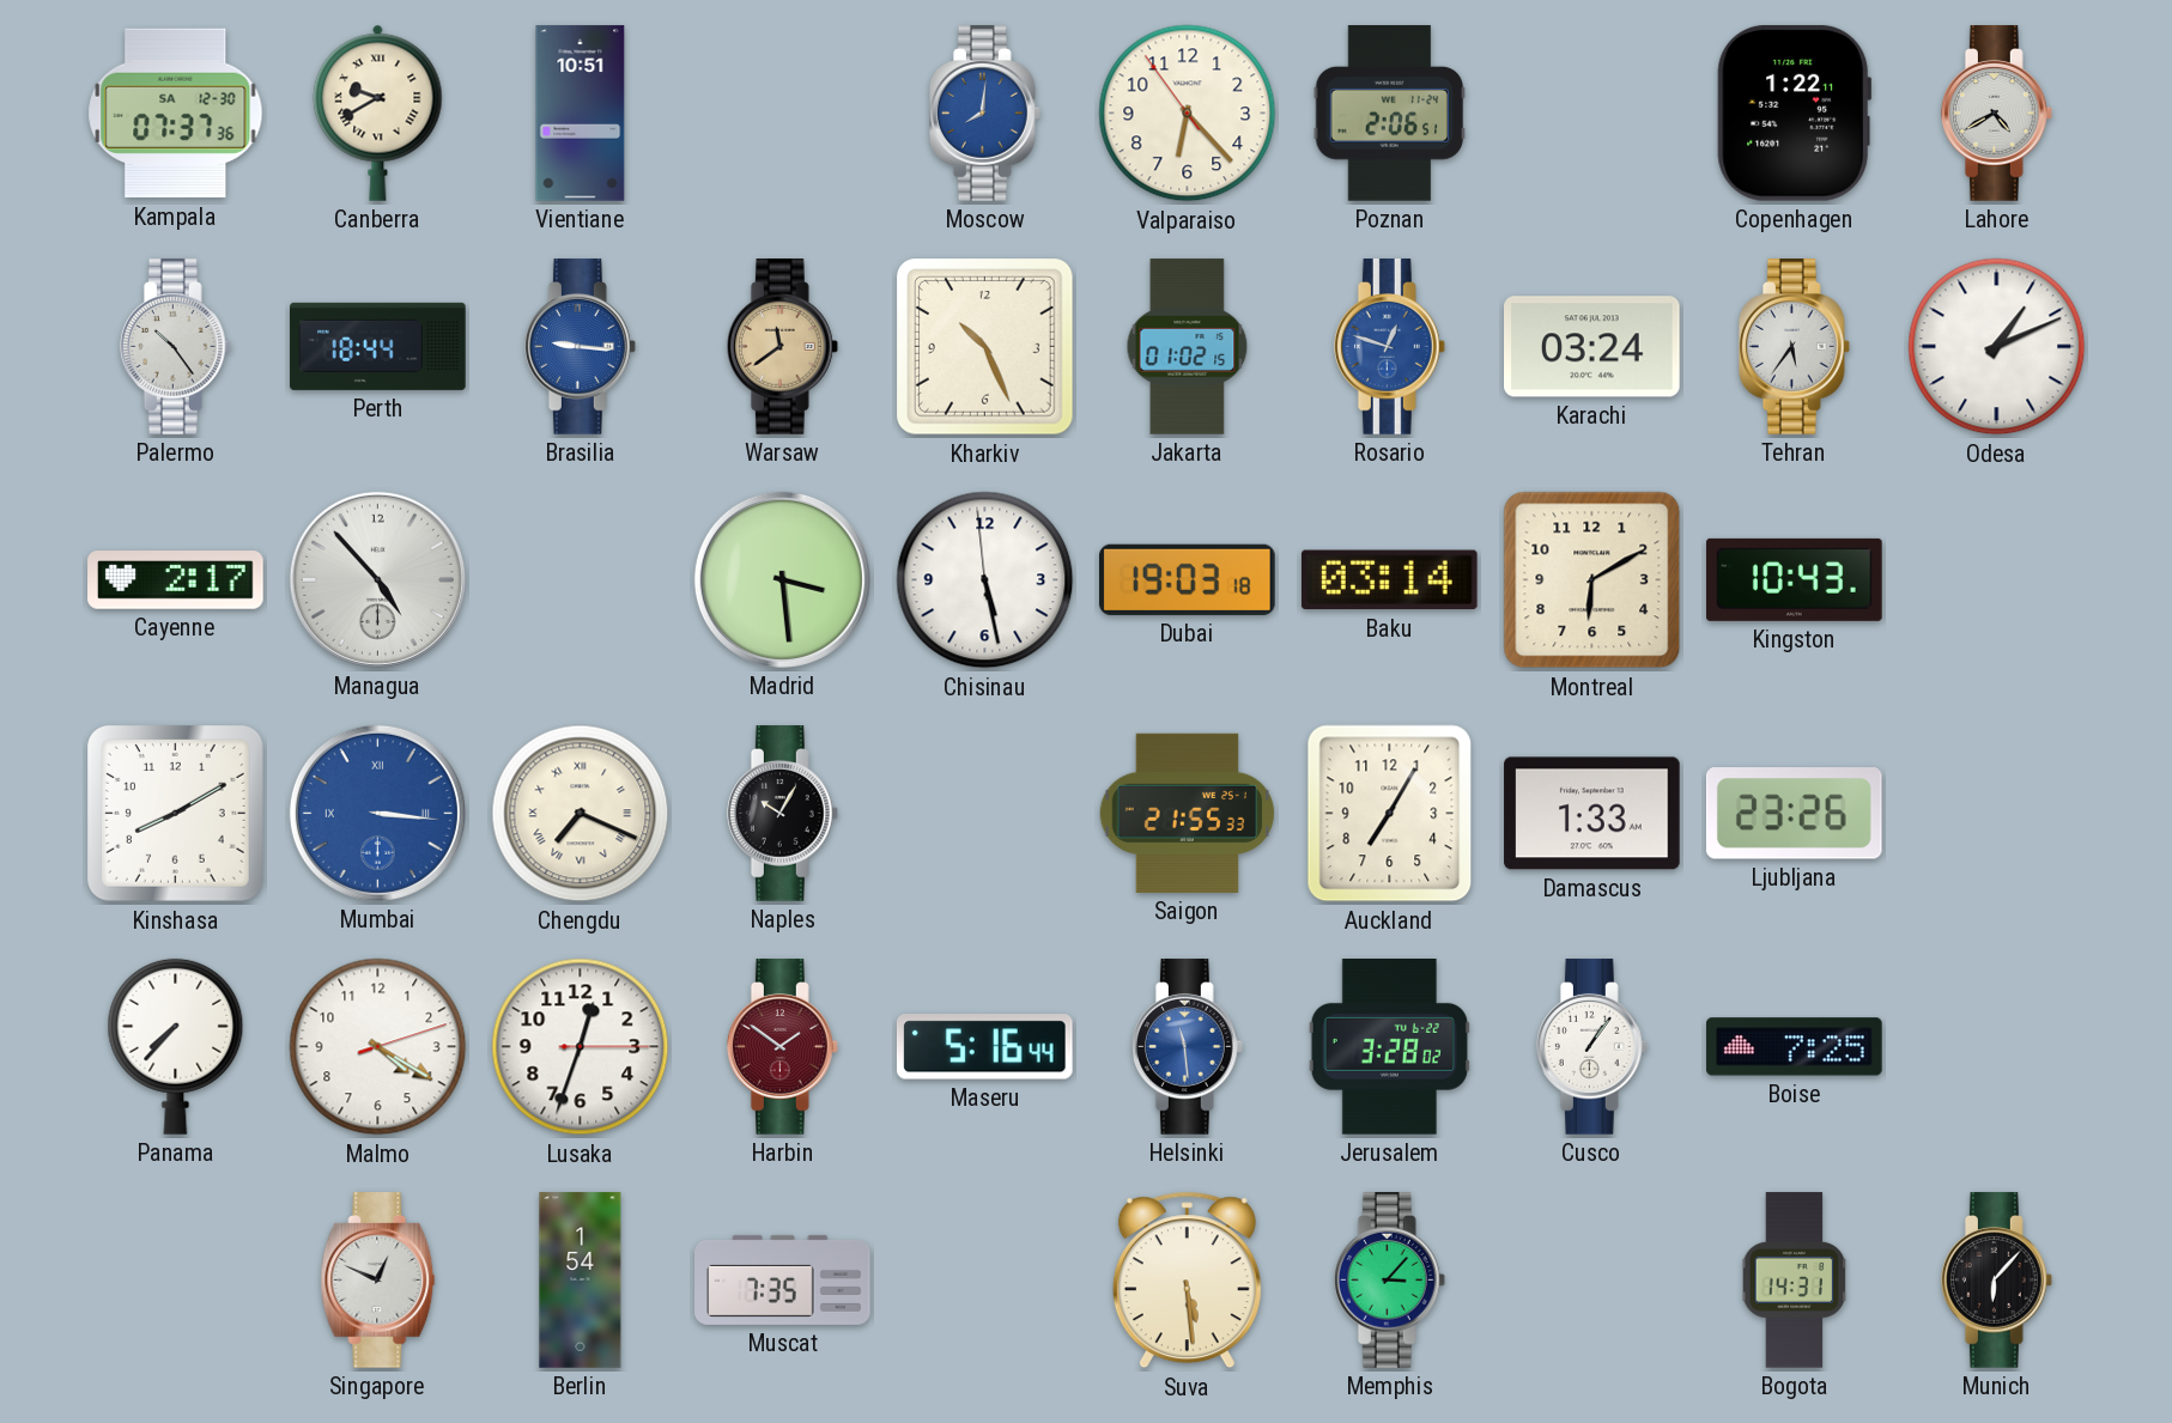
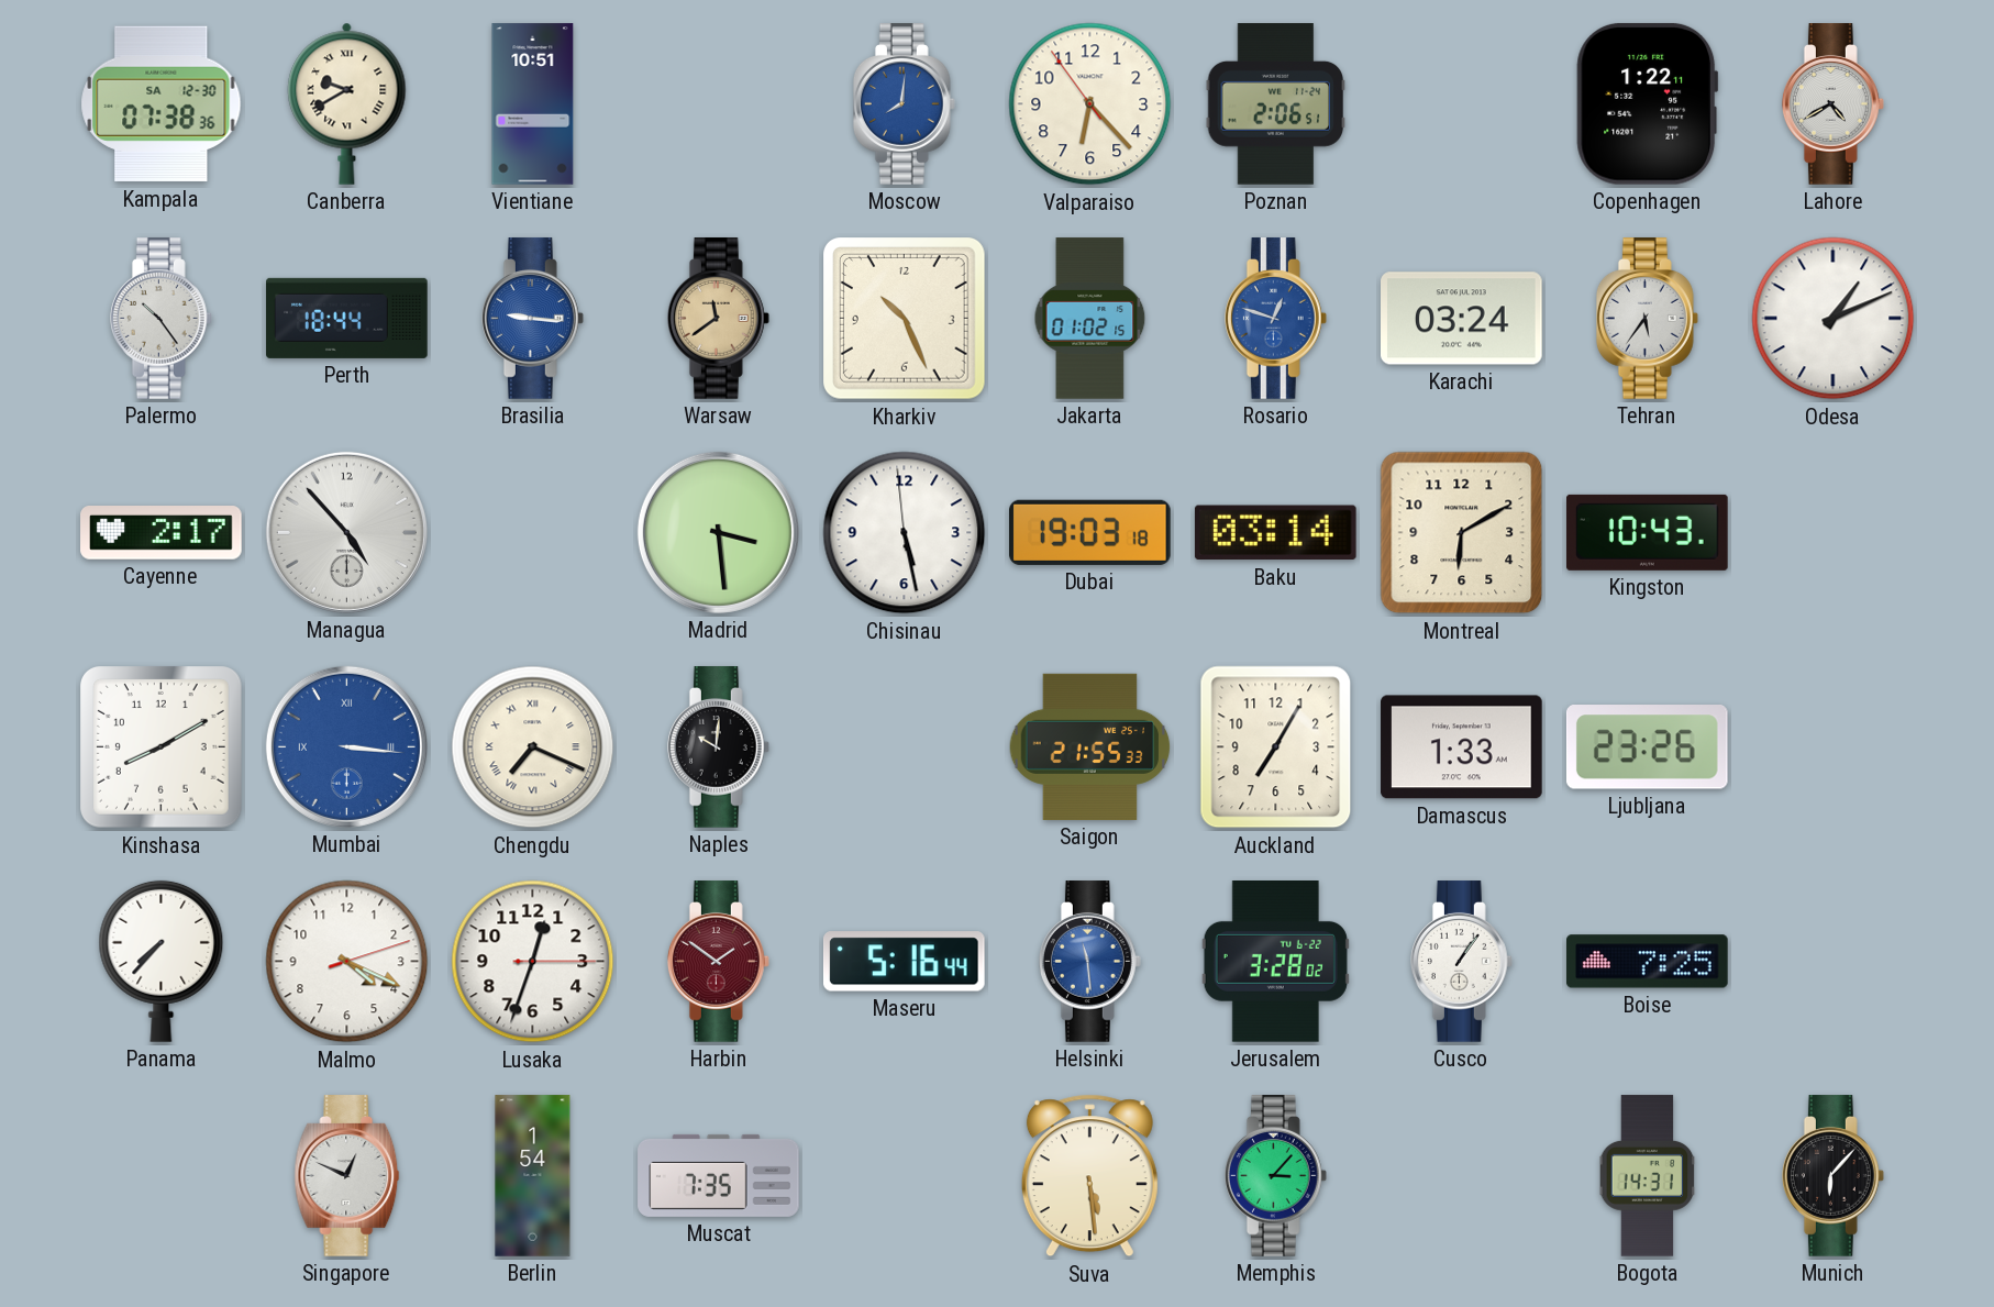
Kampala: 07:37 -> 07:38 (162, 104)
Naples: 10:05 -> 10:01 (718, 747)
Malmo: 4:20 -> 4:19 (347, 962)
